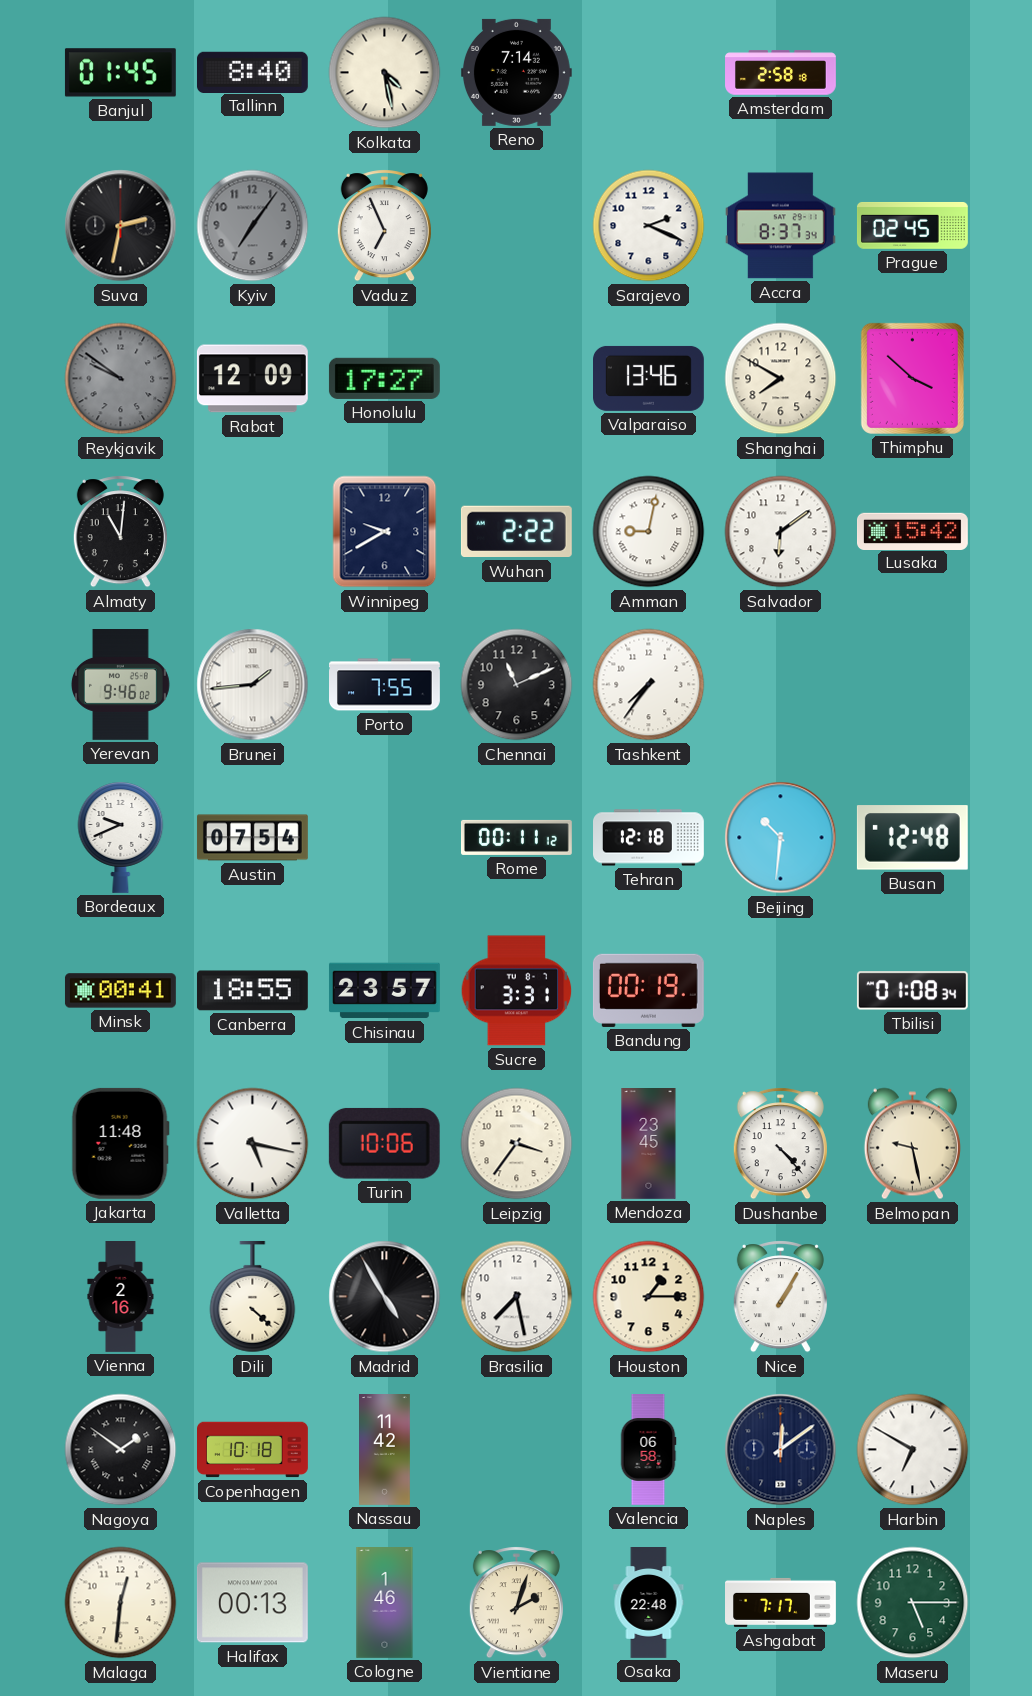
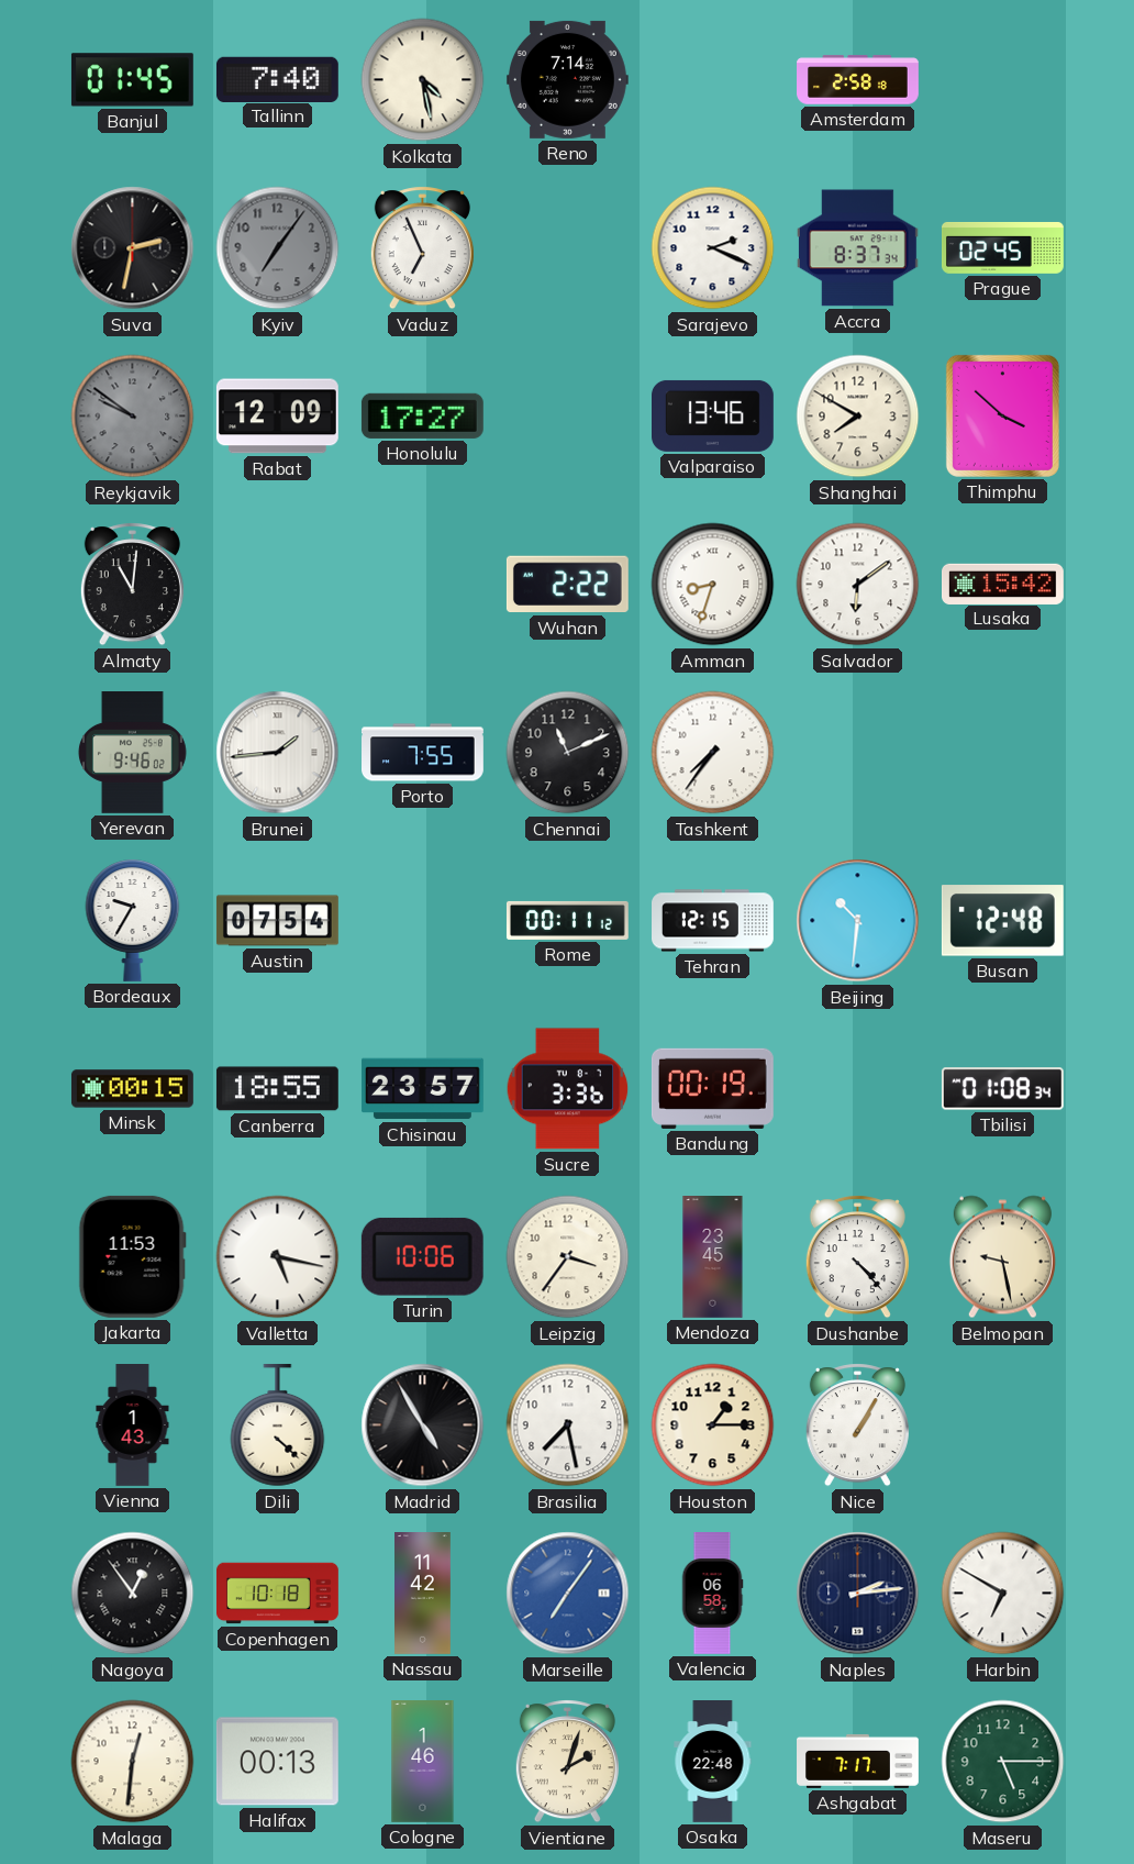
Tallinn: 8:40 -> 7:40 (277, 79)
Winnipeg: 9:40 -> none (385, 532)
Amman: 9:02 -> 8:33 (713, 585)
Bordeaux: 9:41 -> 9:35 (133, 920)
Tehran: 12:18 -> 12:15 (713, 921)
Minsk: 00:41 -> 00:15 (132, 1089)
Sucre: 3:31 -> 3:36 (568, 1089)
Jakarta: 11:48 -> 11:53 (132, 1256)
Vienna: 2:16 -> 1:43 (133, 1425)
Nagoya: 1:51 -> 12:54 (133, 1594)
Marseille: none -> 7:06 (568, 1594)
Naples: 12:09 -> 2:14 (858, 1594)
